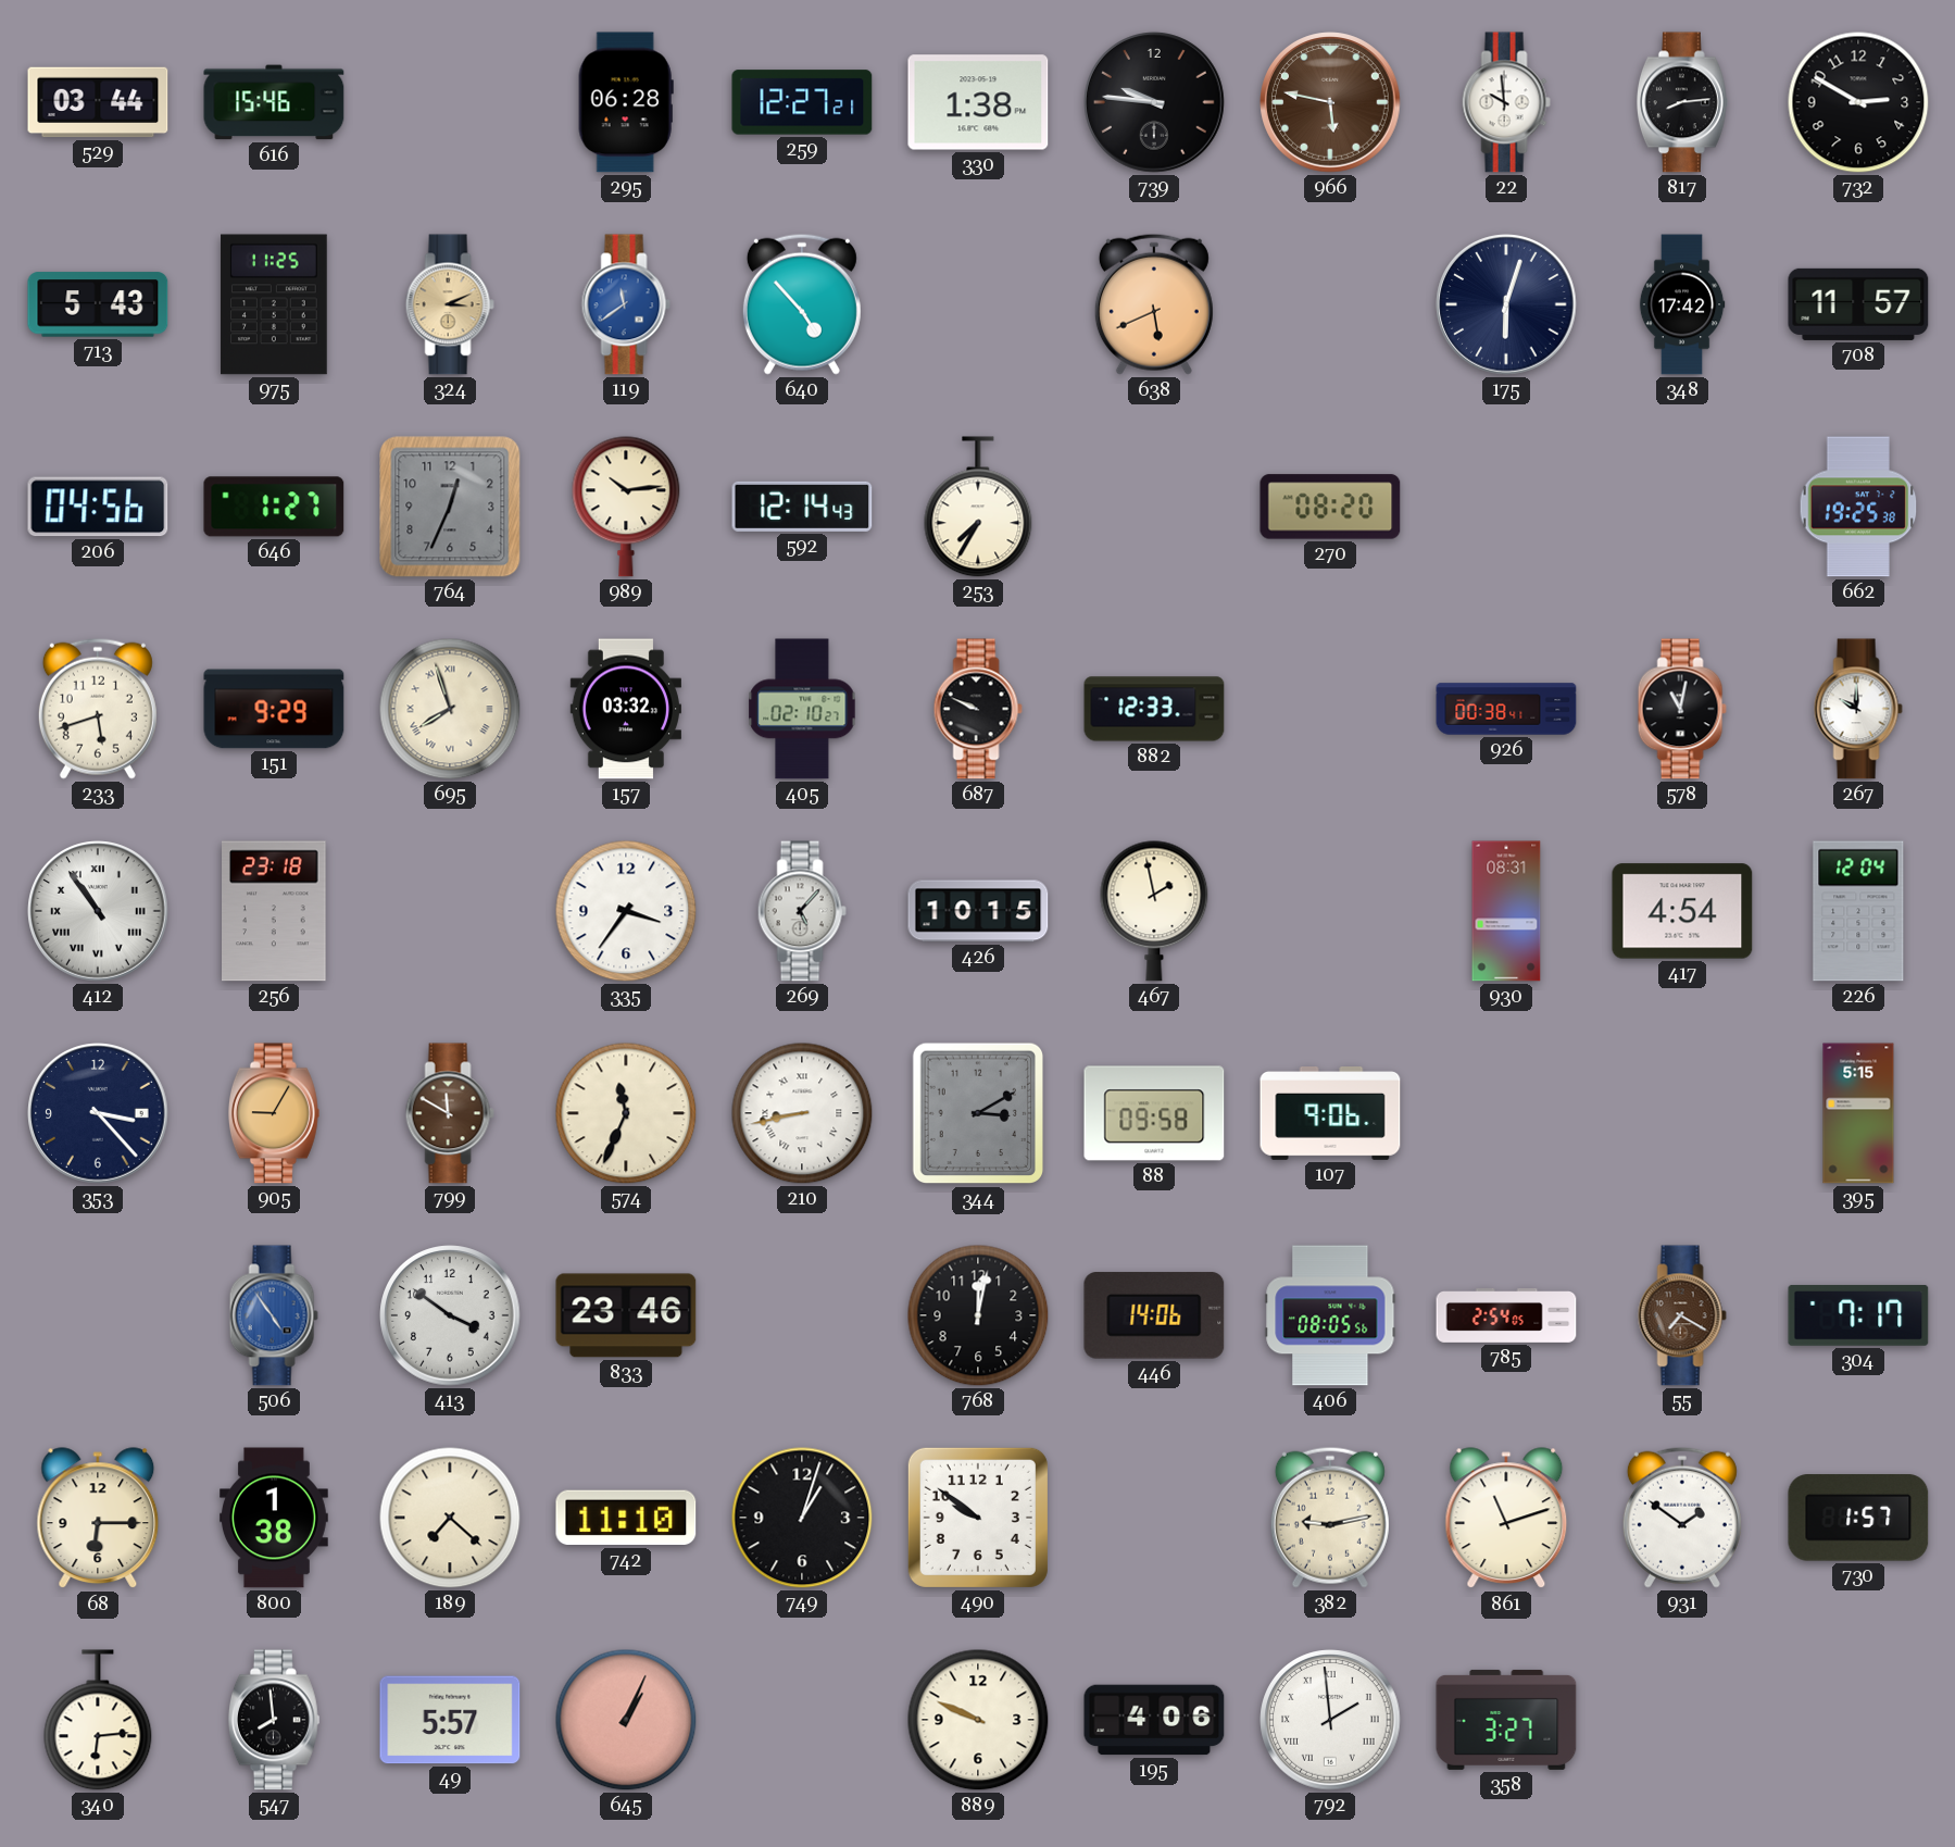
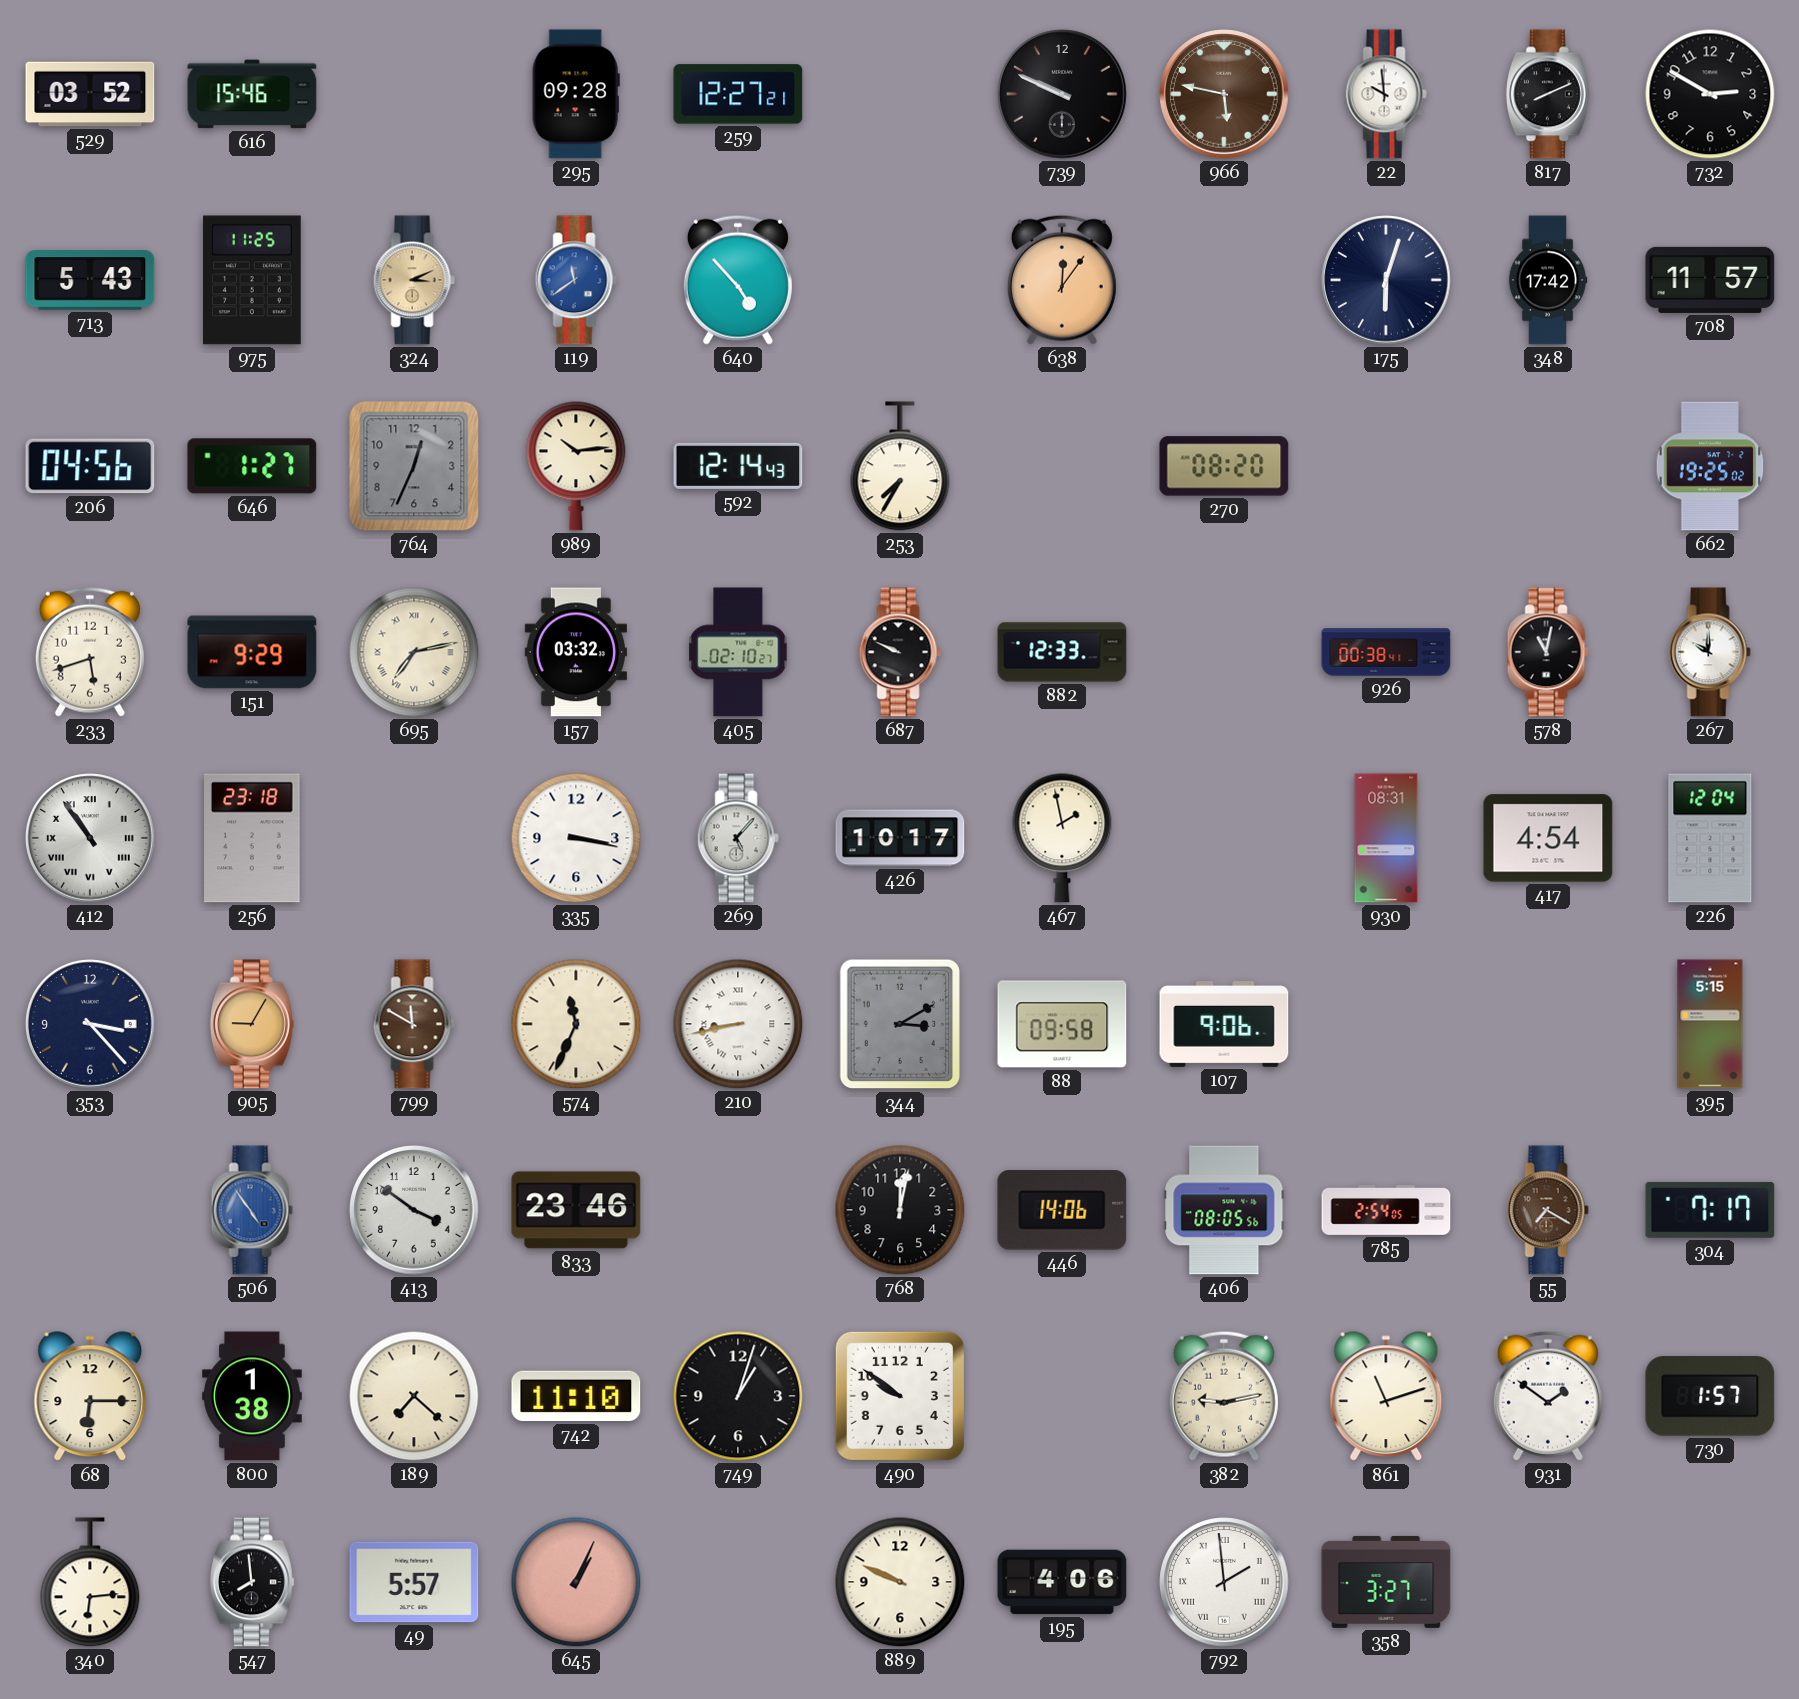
529: 03:44 -> 03:52 (90, 94)
295: 06:28 -> 09:28 (576, 94)
330: 1:38 -> none (978, 102)
739: 9:46 -> 9:49 (1062, 94)
817: 8:14 -> 8:11 (1548, 94)
638: 5:41 -> 12:06 (1062, 280)
662: 19:25:38 -> 19:25:02 (1710, 466)
695: 7:57 -> 7:13 (414, 652)
335: 3:36 -> 3:17 (576, 838)
426: 10:15 -> 10:17 (900, 838)
